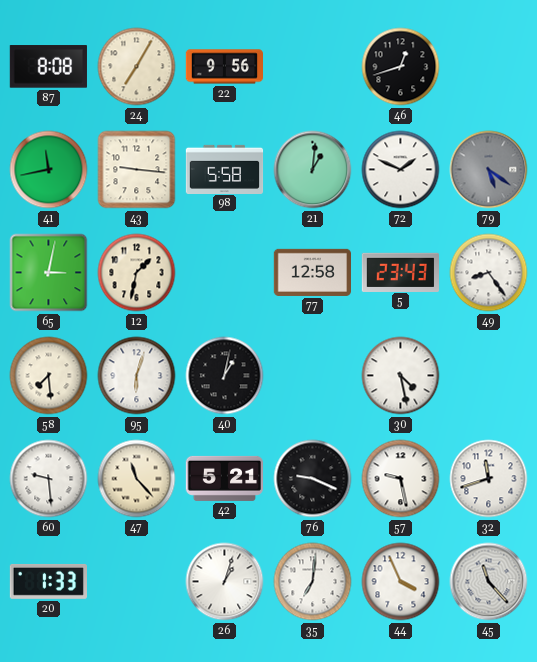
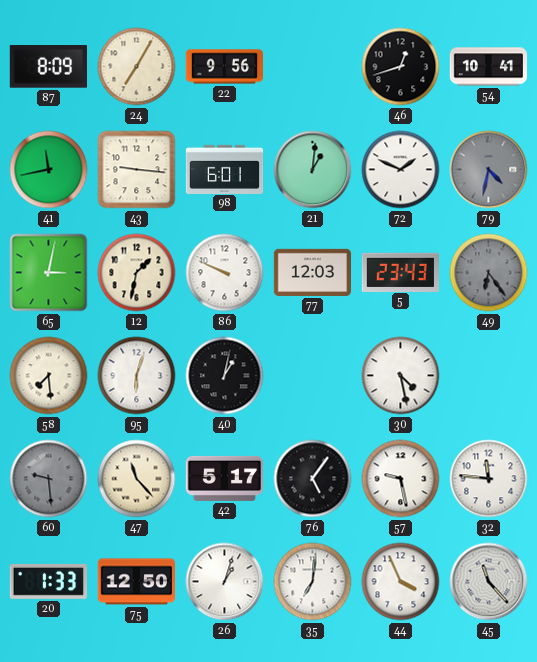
87: 8:08 -> 8:09 (48, 67)
54: none -> 10:41 (489, 67)
98: 5:58 -> 6:01 (225, 169)
79: 5:21 -> 4:32 (489, 170)
86: none -> 9:49 (225, 273)
77: 12:58 -> 12:03 (312, 272)
49: 8:24 -> 6:24 (489, 273)
49 dial: white -> grey (489, 273)
60 dial: white -> grey (49, 479)
42: 5:21 -> 5:17 (224, 478)
76: 9:19 -> 5:06 (313, 479)
32: 11:42 -> 11:46 (489, 479)
75: none -> 12:50 (137, 582)
